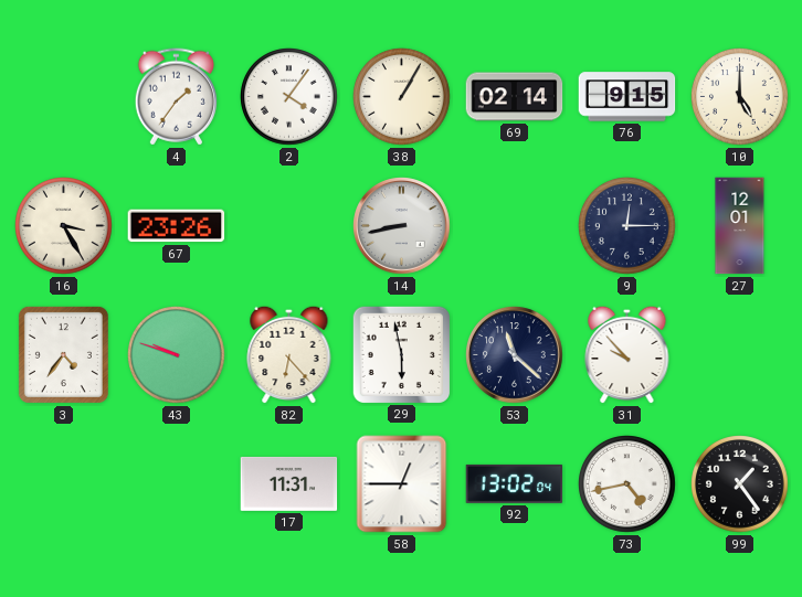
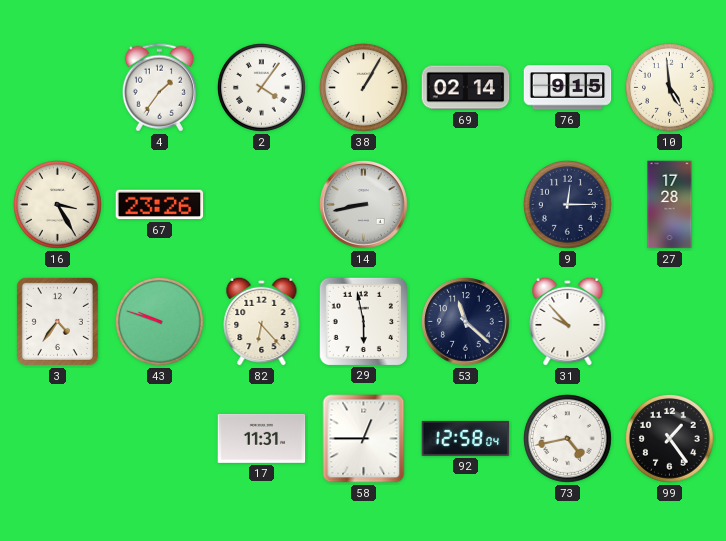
10: 5:00 -> 4:59 (670, 88)
27: 12:01 -> 17:28 (670, 205)
92: 13:02 -> 12:58 (466, 438)
